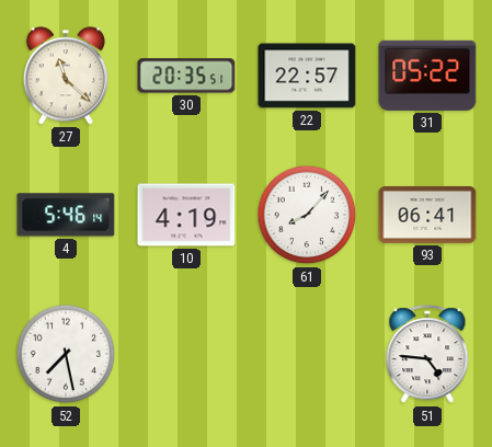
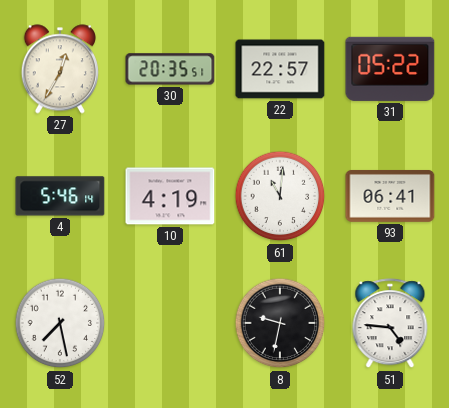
27: 11:22 -> 12:35 (60, 69)
61: 8:07 -> 11:01 (280, 196)
8: none -> 9:32 (280, 323)
